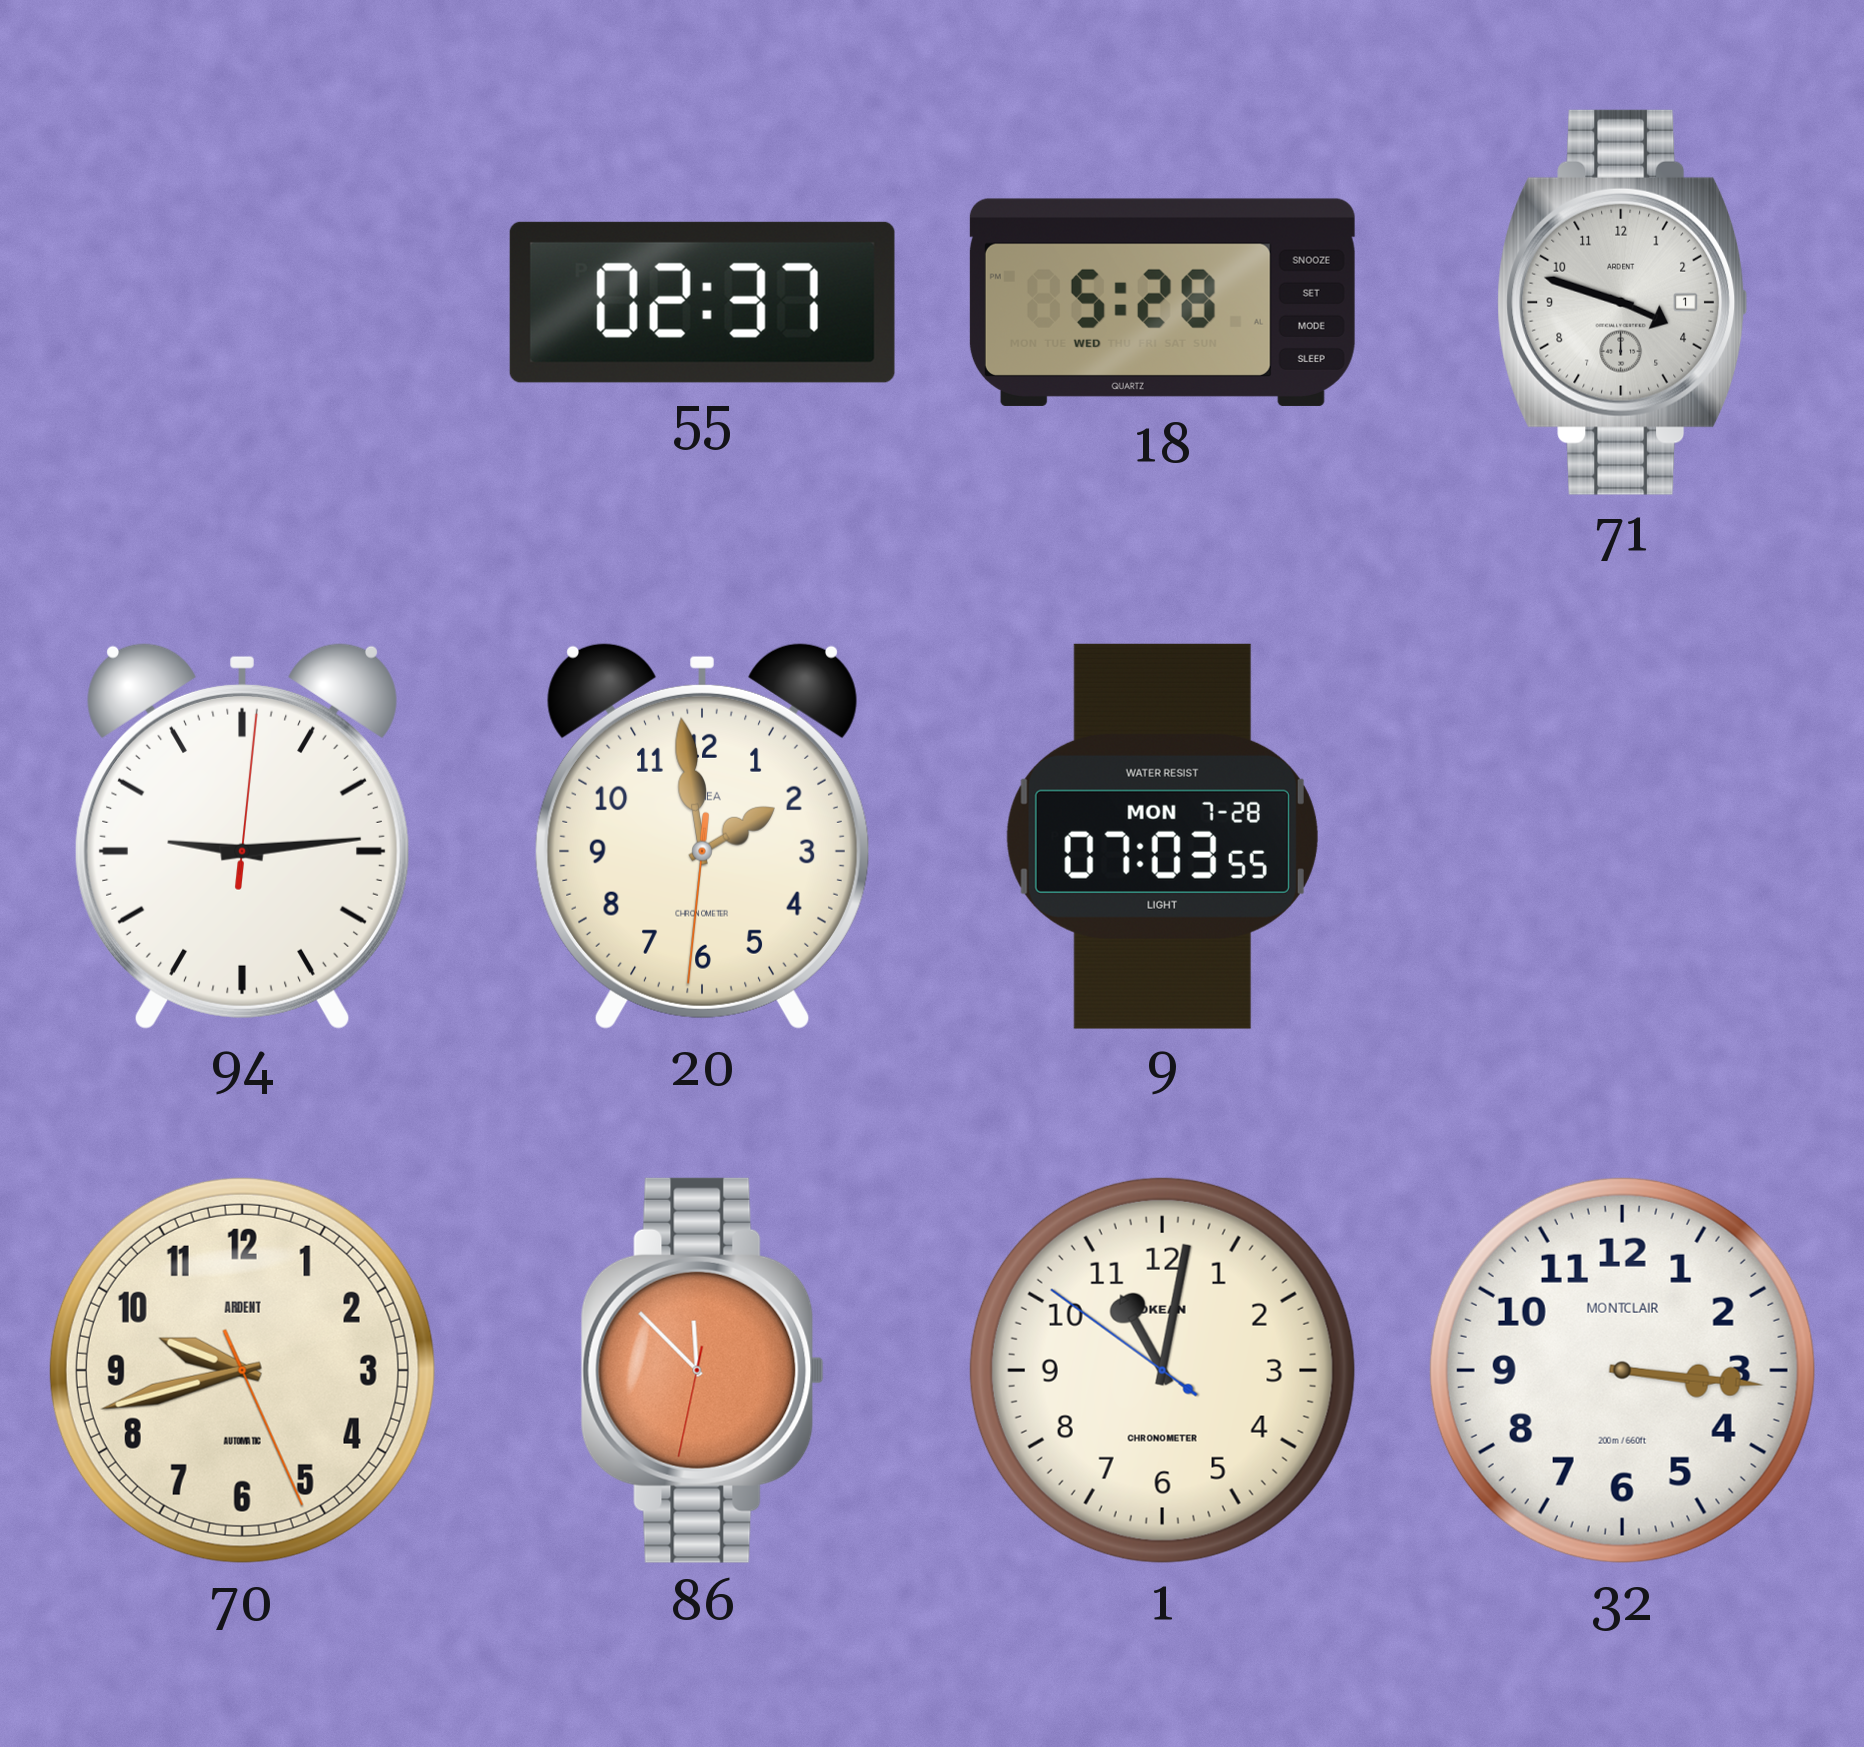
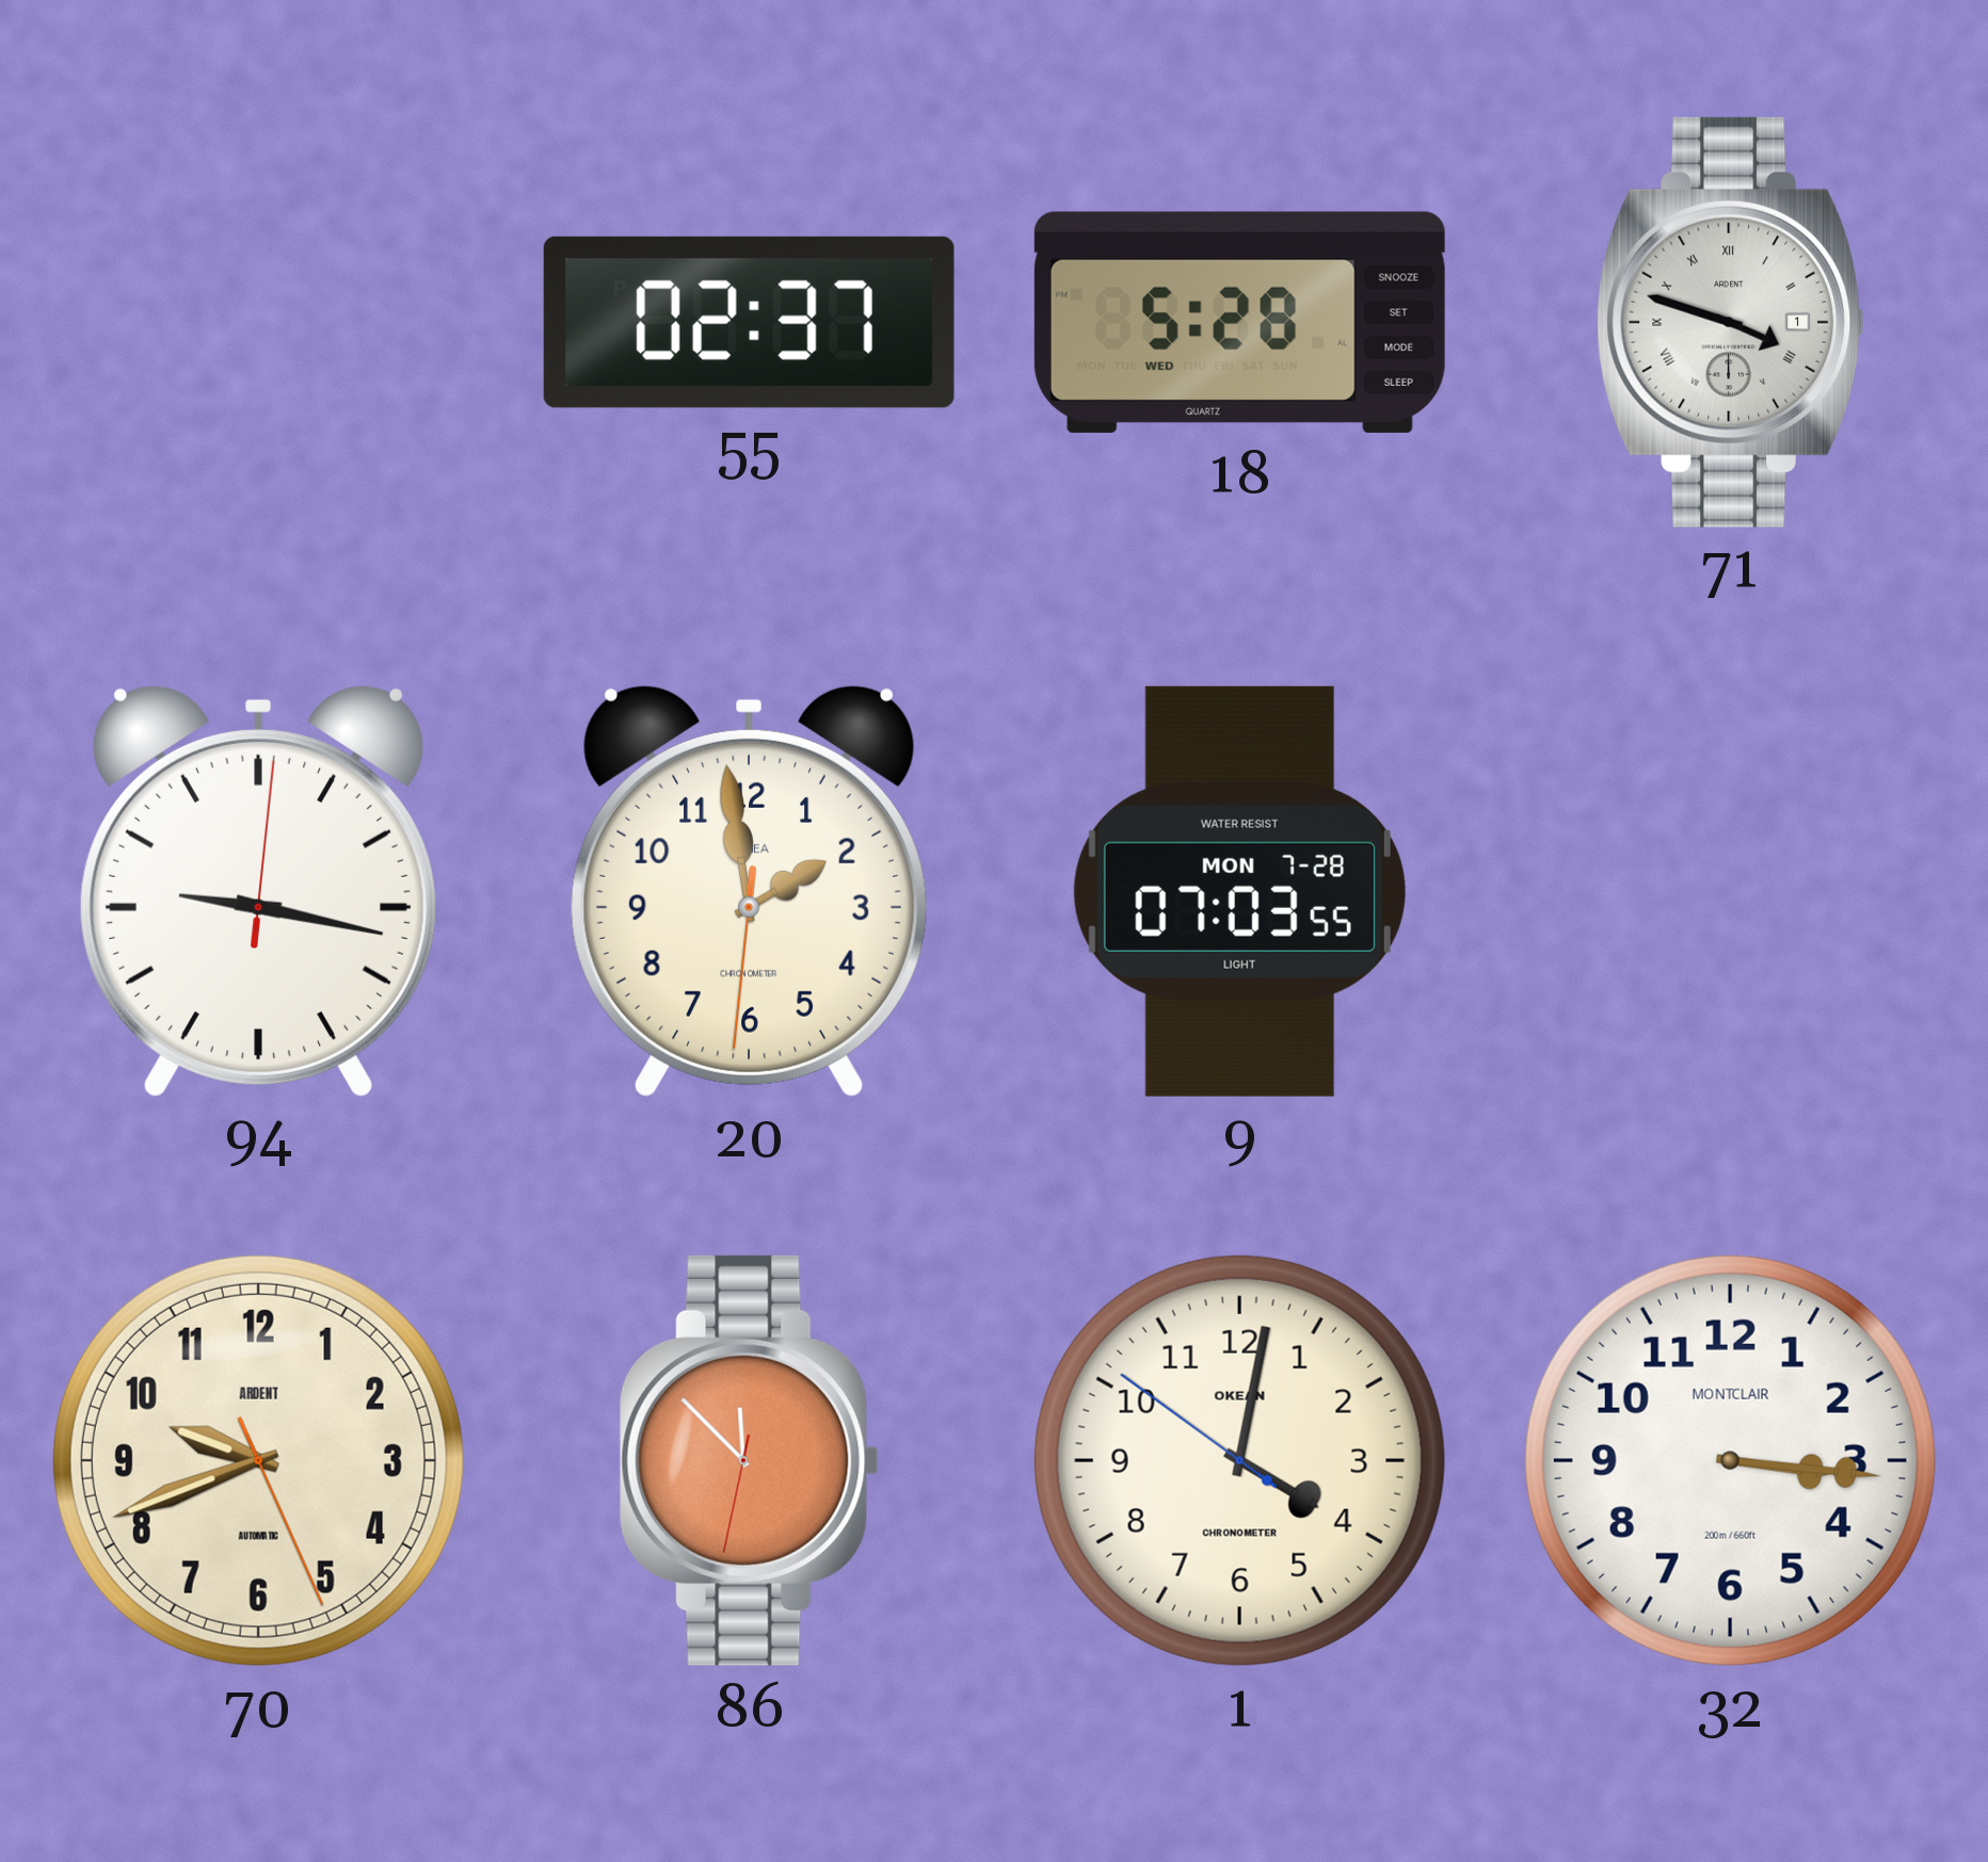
71 numerals: Arabic -> Roman (1731, 322)
94: 9:14 -> 9:17 (258, 891)
70: 9:42 -> 9:41 (258, 1460)
1: 11:01 -> 4:01 (1239, 1460)
